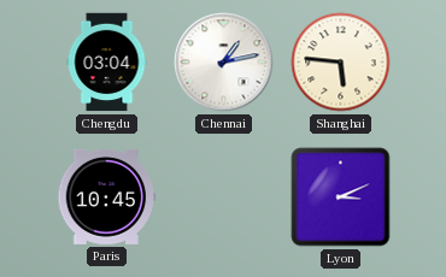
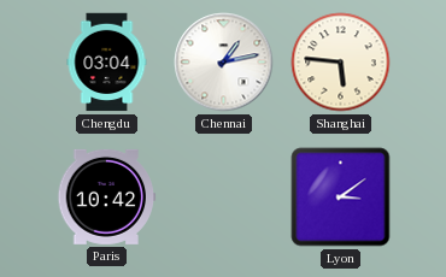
Paris: 10:45 -> 10:42 (107, 196)
Lyon: 3:11 -> 3:09 (341, 198)
